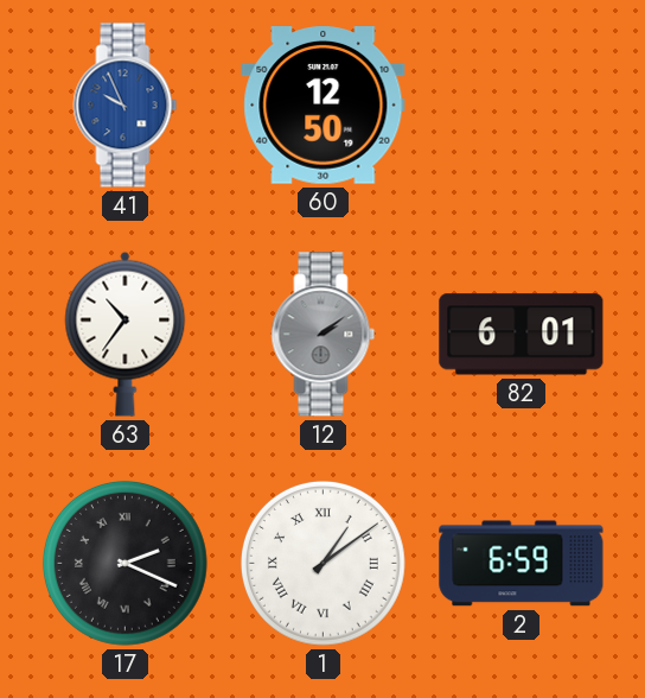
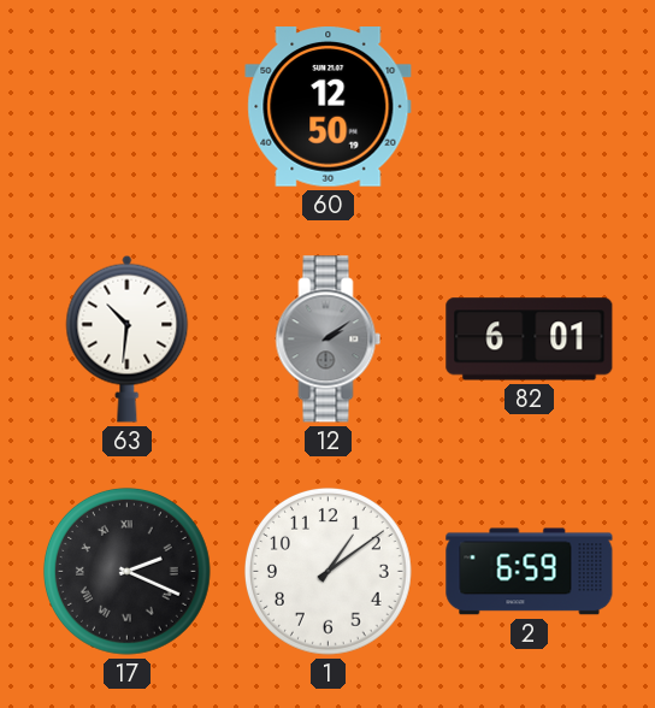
41: 9:56 -> none (126, 106)
63: 10:36 -> 10:31 (128, 338)
1 numerals: Roman -> Arabic (327, 571)
